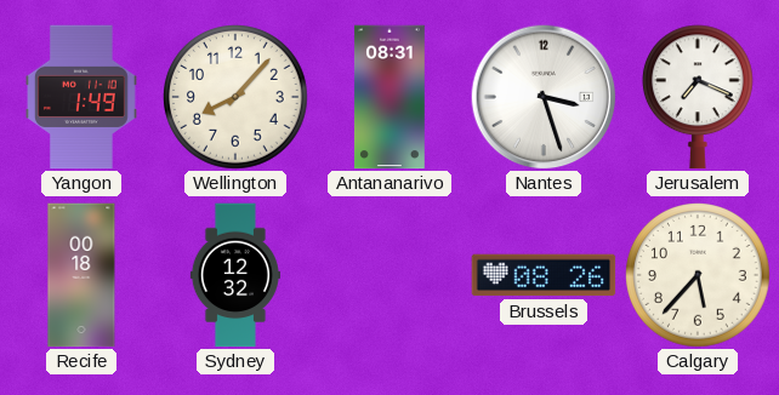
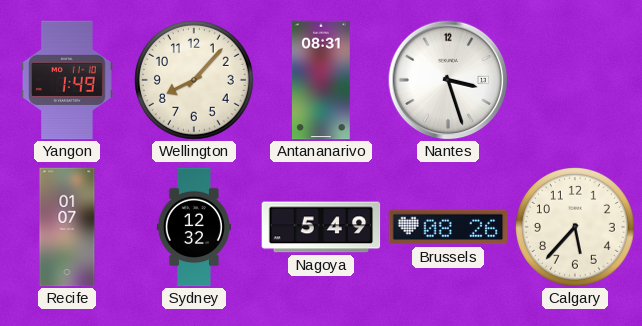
Jerusalem: 7:19 -> none (698, 97)
Recife: 00:18 -> 01:07 (67, 227)
Nagoya: none -> 5:49 (321, 227)
